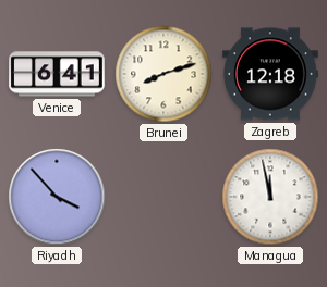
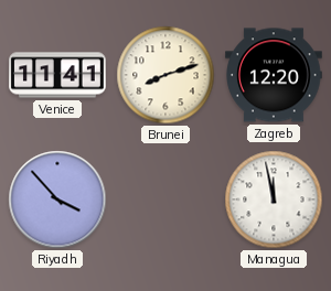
Venice: 6:41 -> 11:41 (57, 75)
Zagreb: 12:18 -> 12:20 (275, 75)
